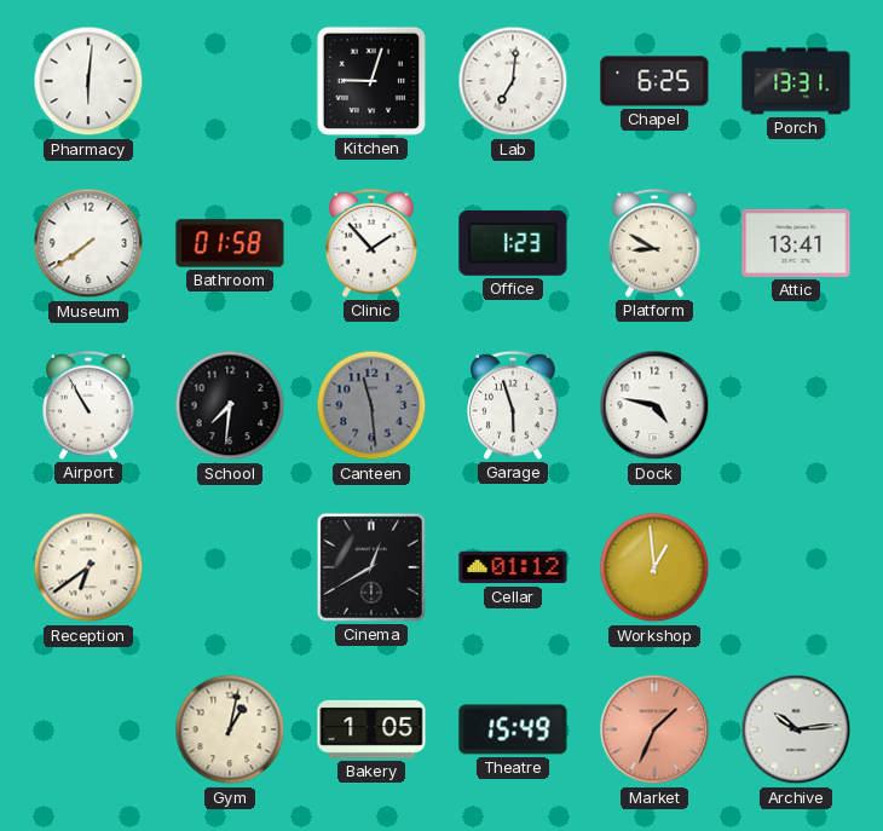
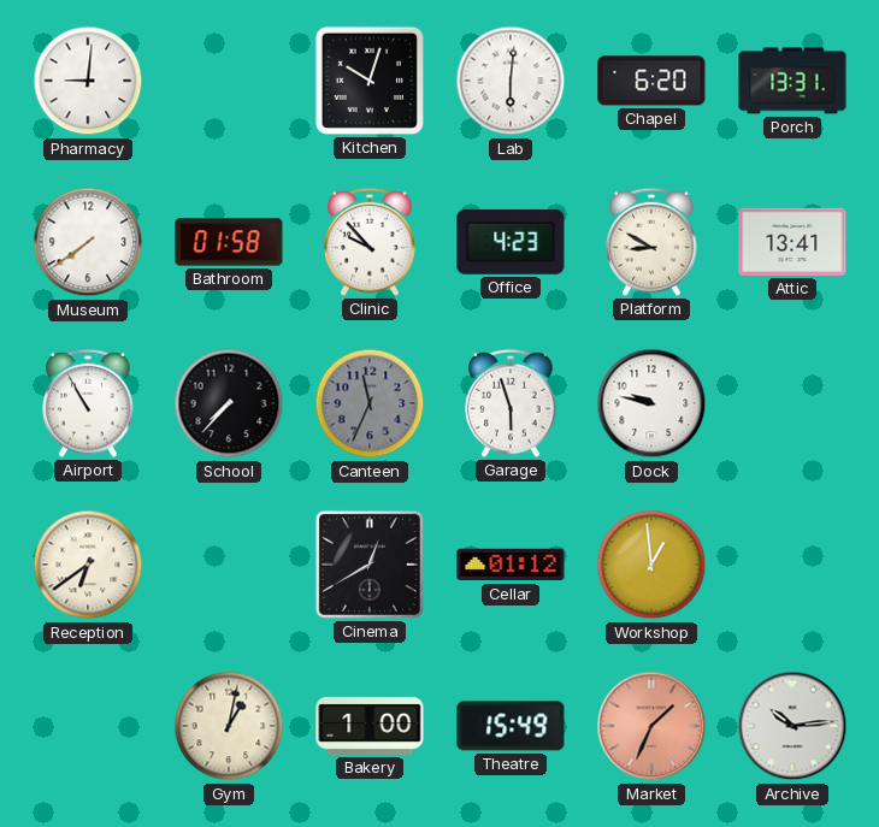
Pharmacy: 6:01 -> 9:01 (88, 81)
Kitchen: 9:03 -> 10:03 (370, 81)
Lab: 7:01 -> 6:01 (511, 81)
Chapel: 6:25 -> 6:20 (651, 81)
Clinic: 1:53 -> 9:53 (370, 242)
Office: 1:23 -> 4:23 (511, 242)
School: 7:31 -> 7:37 (229, 403)
Canteen: 11:29 -> 11:34 (370, 403)
Dock: 4:47 -> 9:47 (651, 403)
Bakery: 1:05 -> 1:00 (370, 726)
